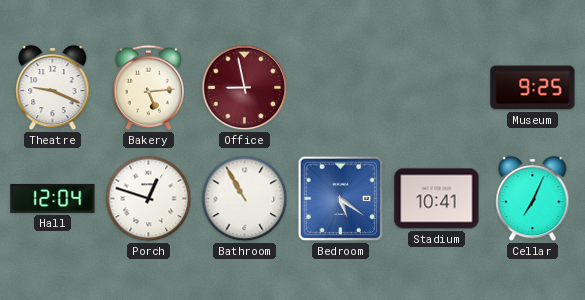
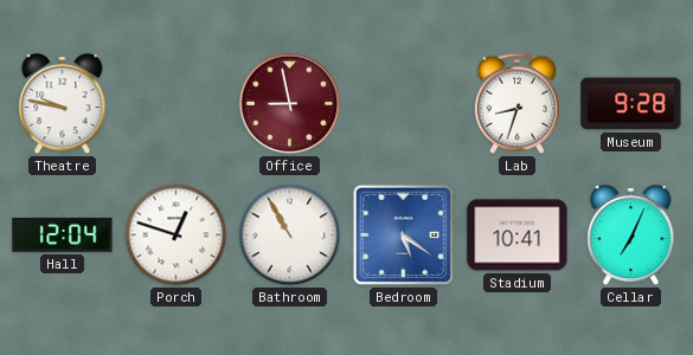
Theatre: 9:19 -> 9:47 (63, 104)
Bakery: 5:14 -> none (148, 87)
Lab: none -> 8:33 (516, 103)
Museum: 9:25 -> 9:28 (631, 104)
